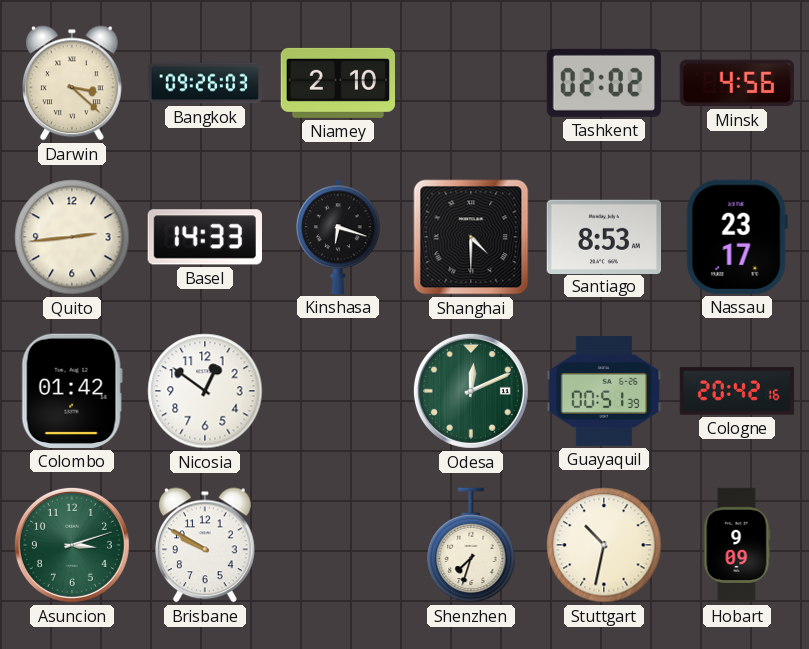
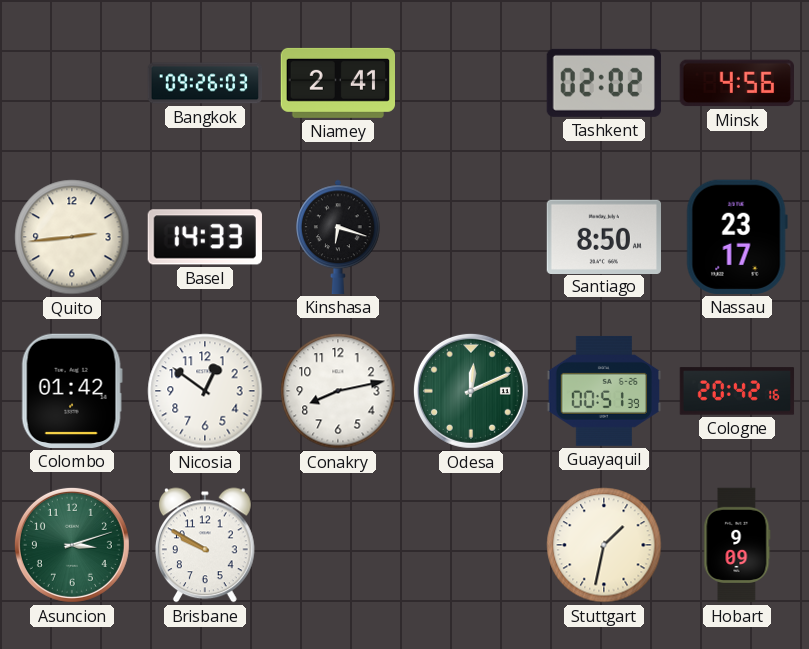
Darwin: 3:22 -> none (72, 83)
Niamey: 2:10 -> 2:41 (337, 83)
Shanghai: 4:30 -> none (471, 237)
Santiago: 8:53 -> 8:50 (603, 236)
Conakry: none -> 8:13 (338, 391)
Shenzhen: 7:33 -> none (471, 545)
Stuttgart: 10:32 -> 1:32 (604, 545)
